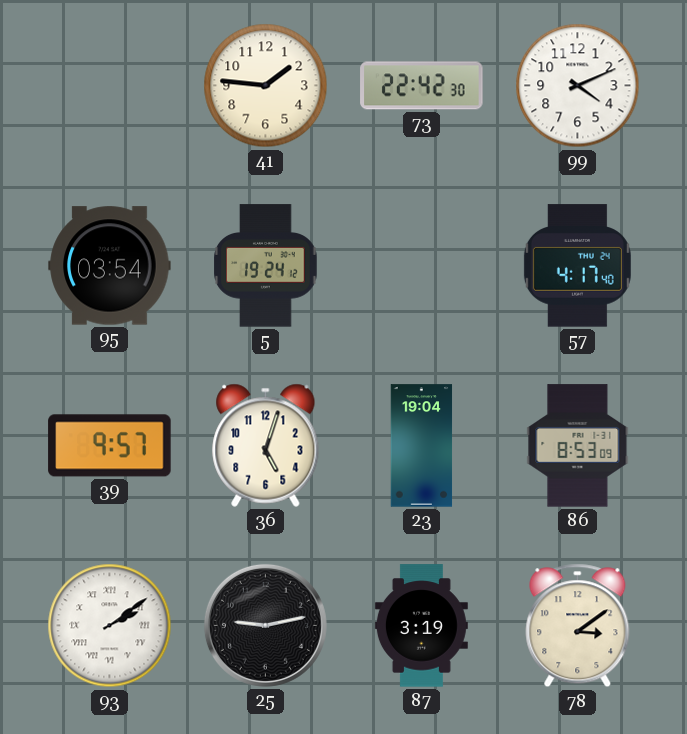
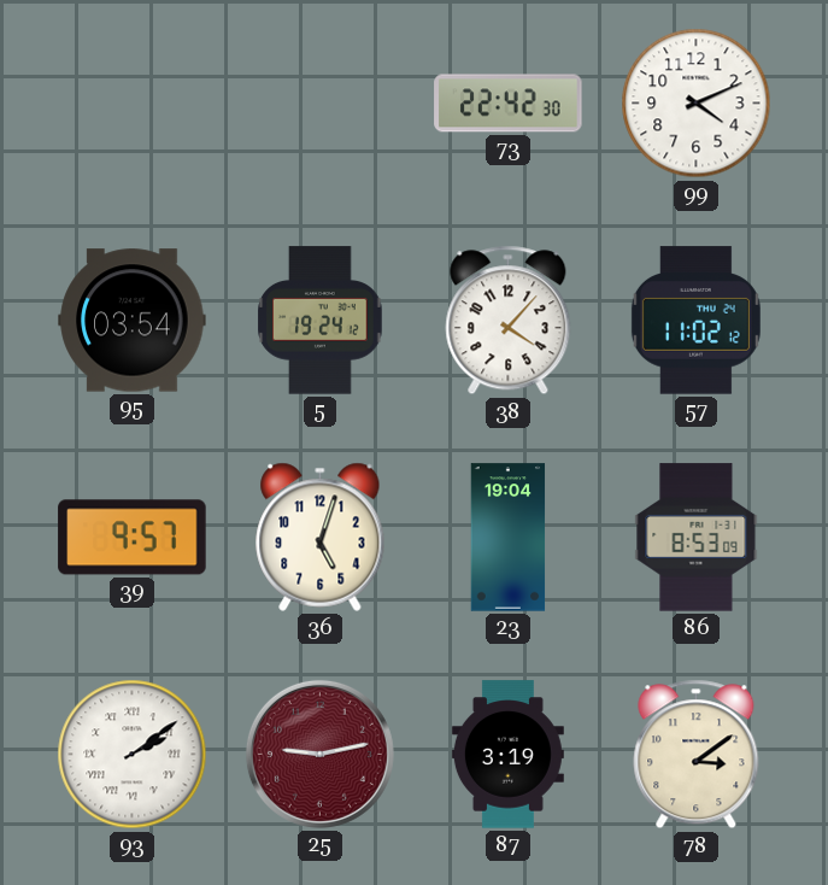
41: 1:46 -> none (266, 86)
38: none -> 4:07 (509, 321)
57: 4:17 -> 11:02 (695, 321)
25 dial: black -> burgundy (319, 754)
